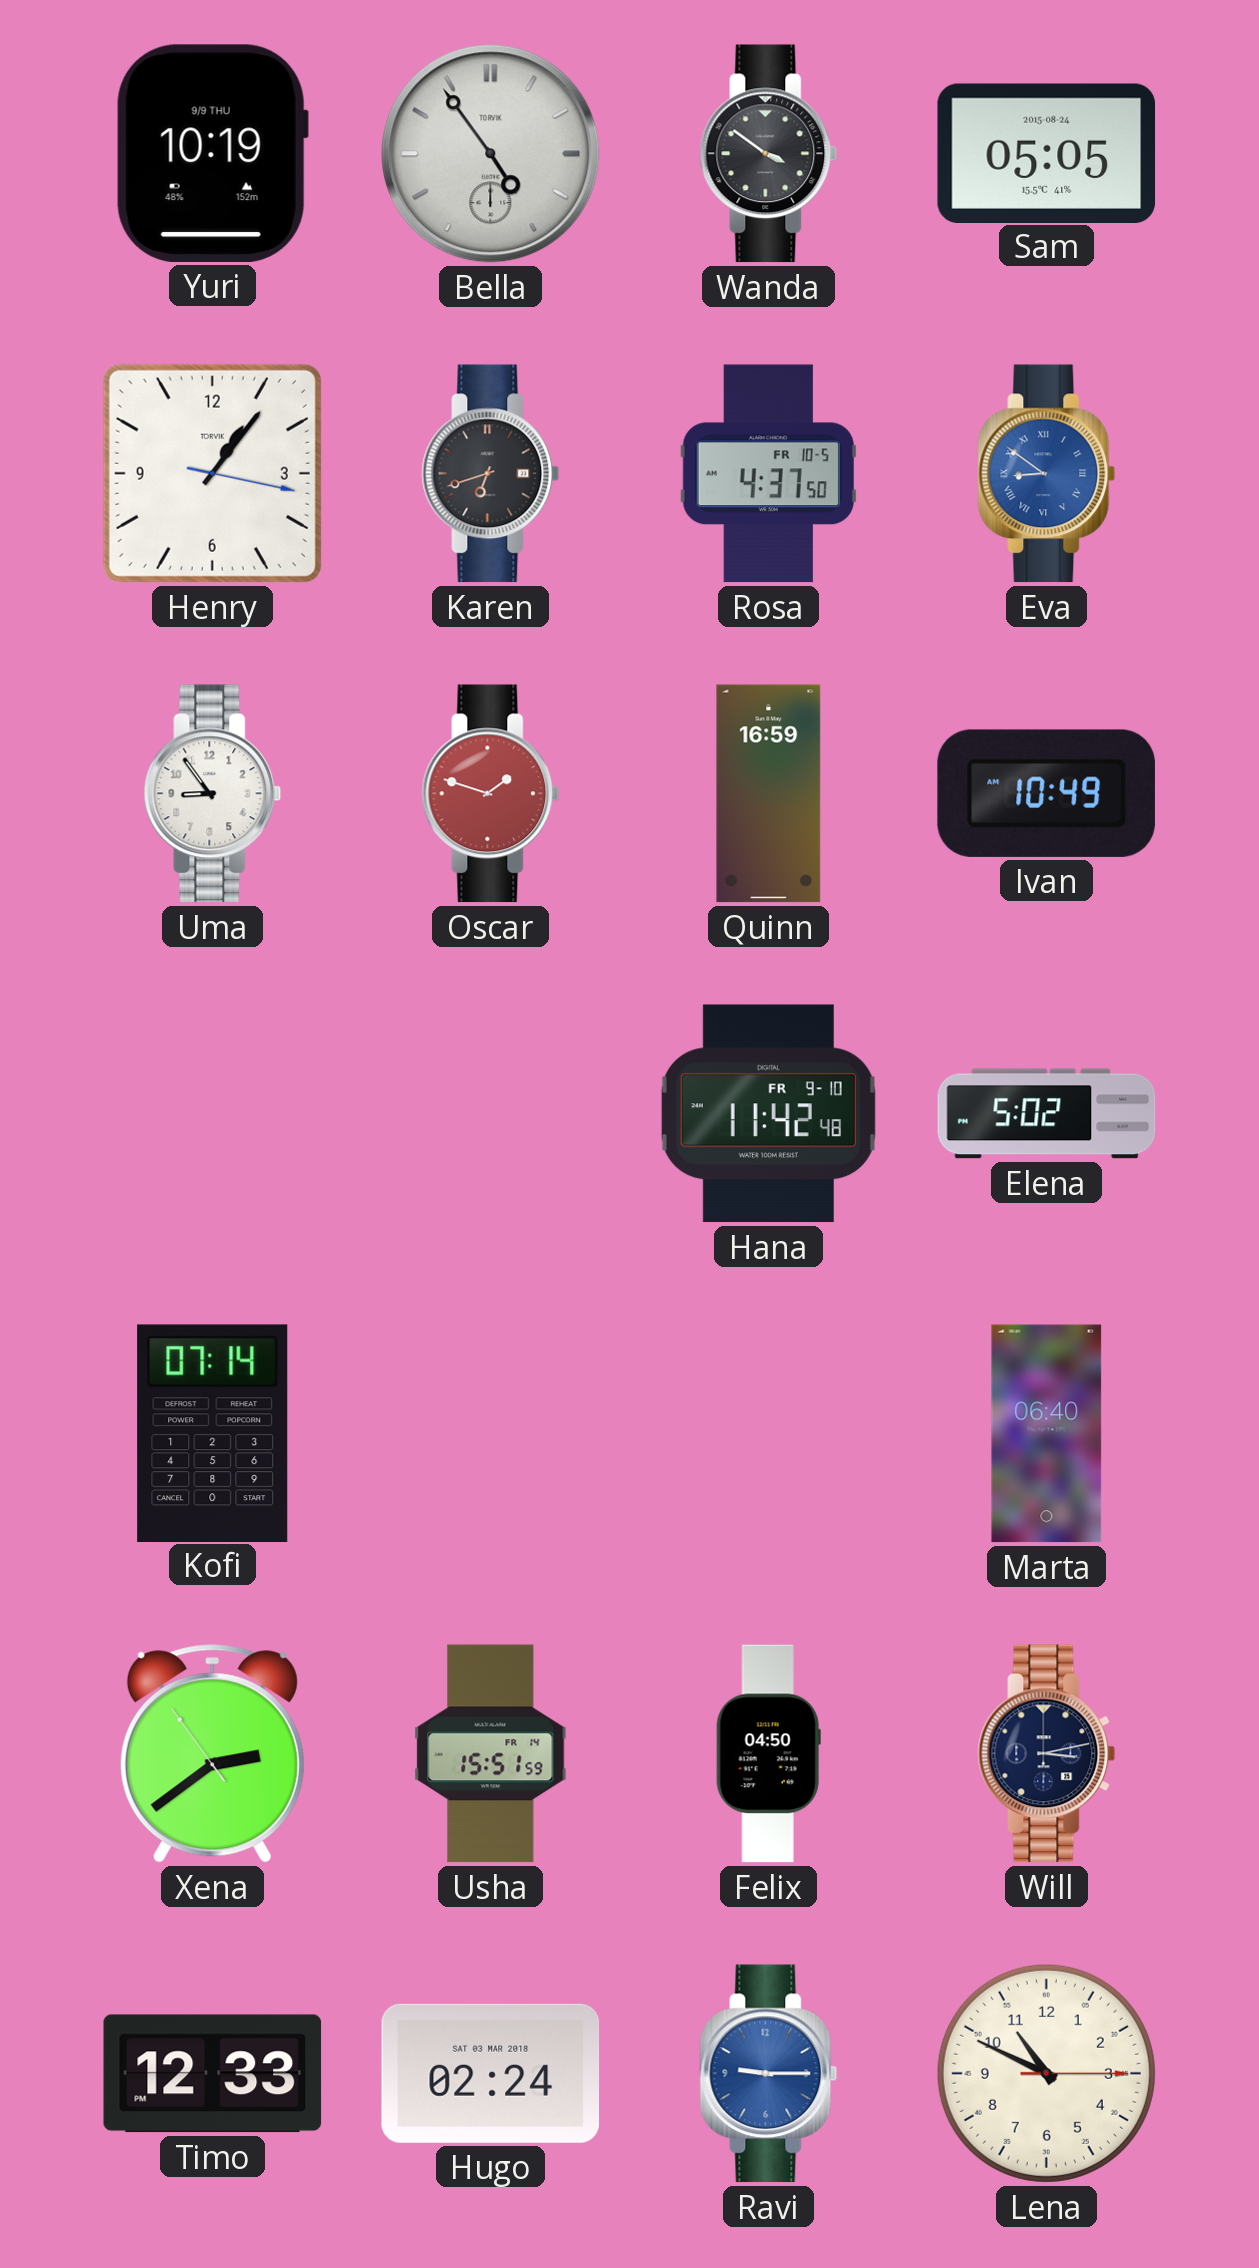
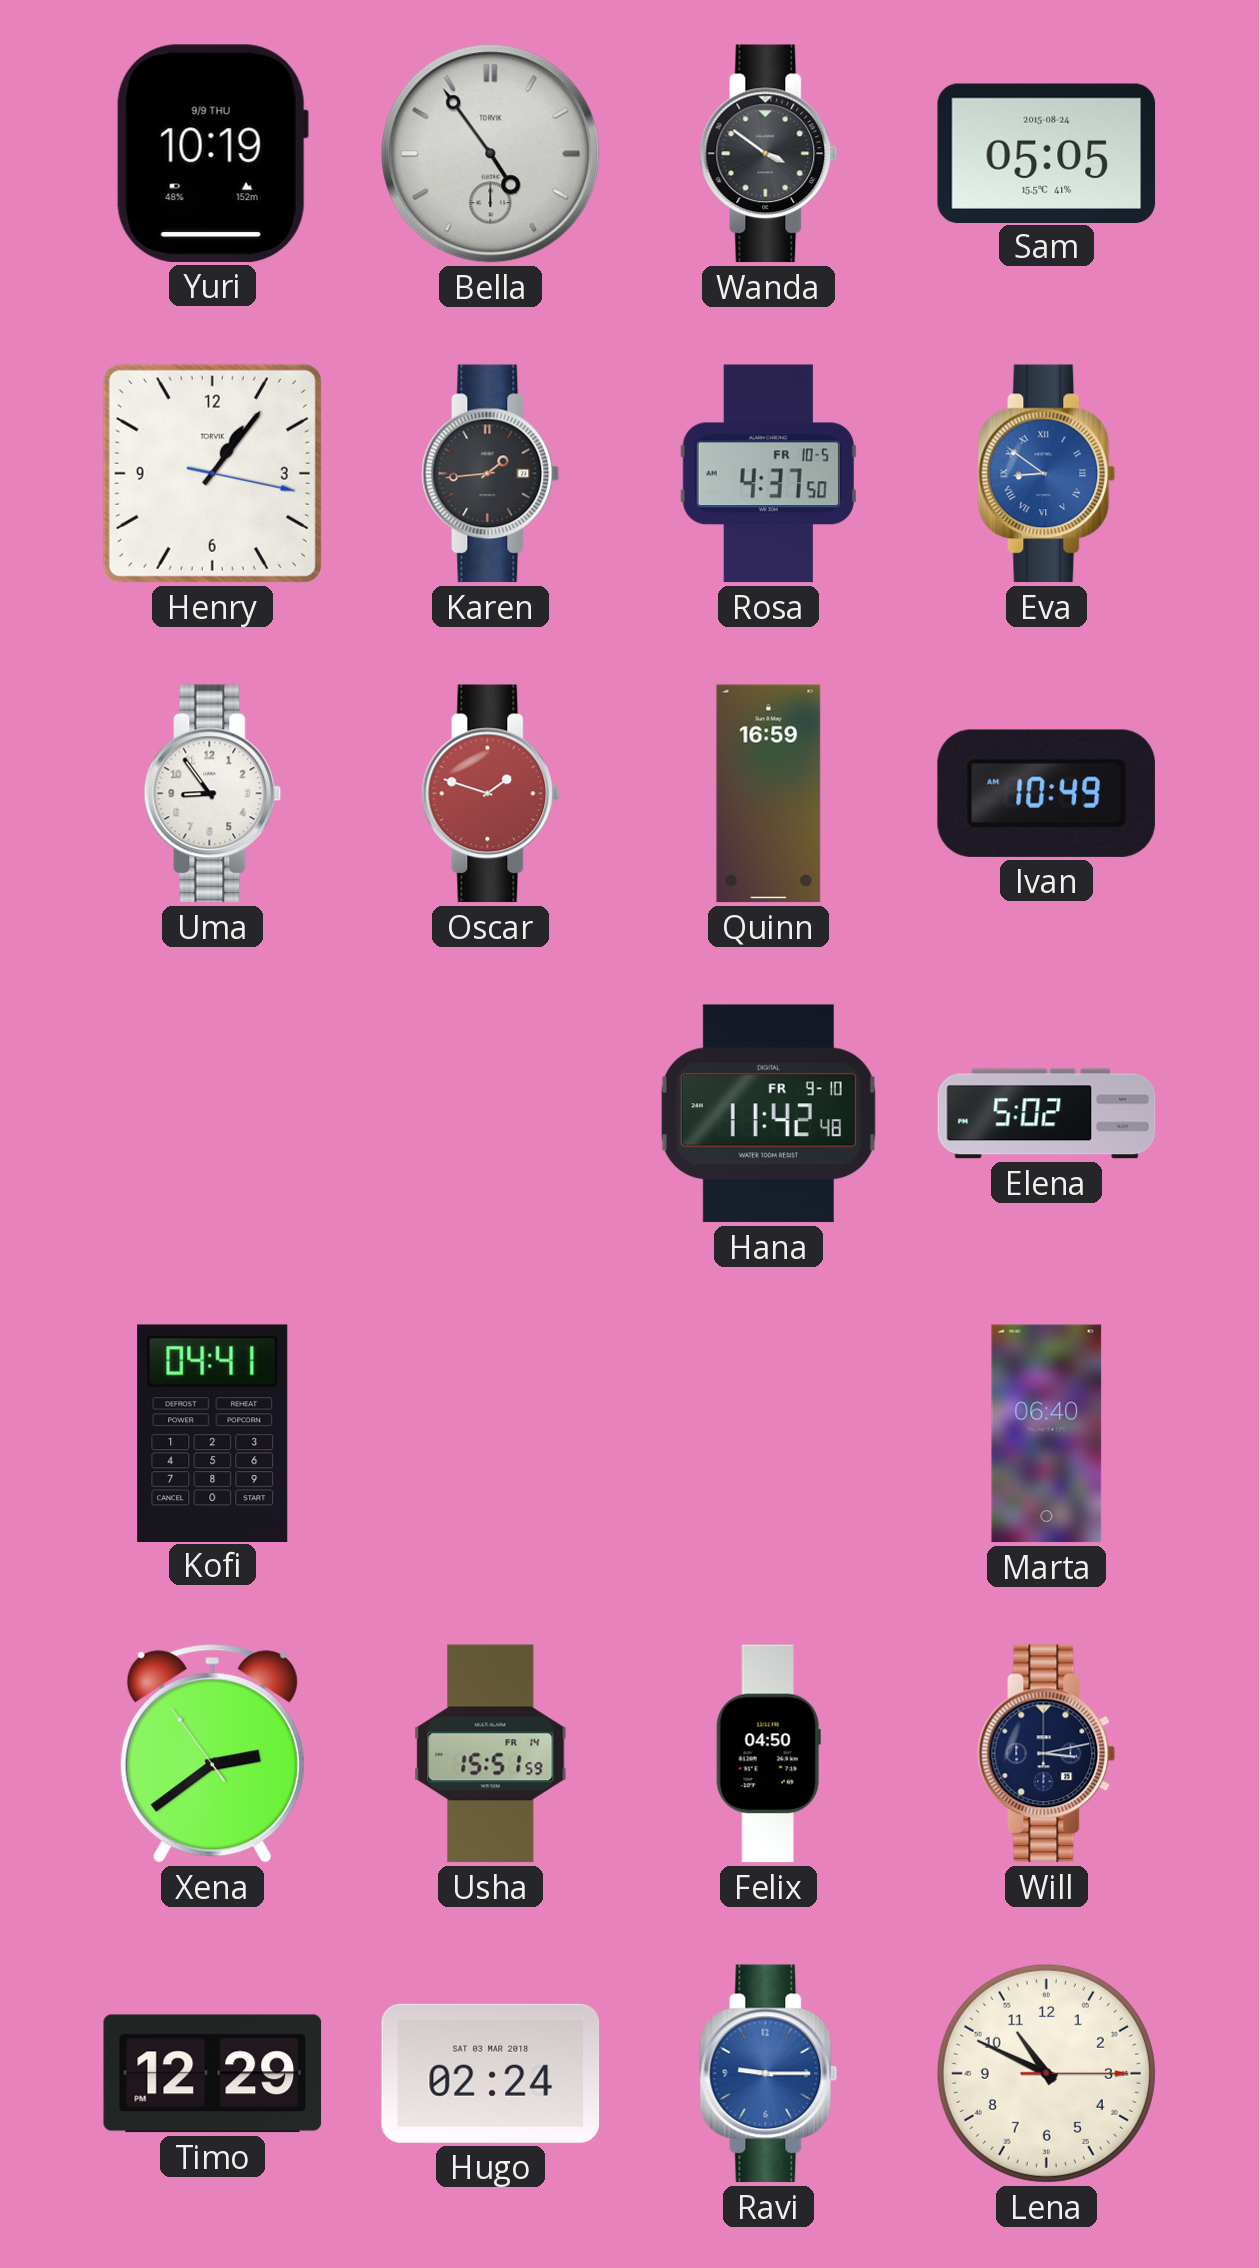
Karen: 6:42 -> 1:44 (491, 474)
Kofi: 07:14 -> 04:41 (213, 1433)
Timo: 12:33 -> 12:29 (213, 2074)
